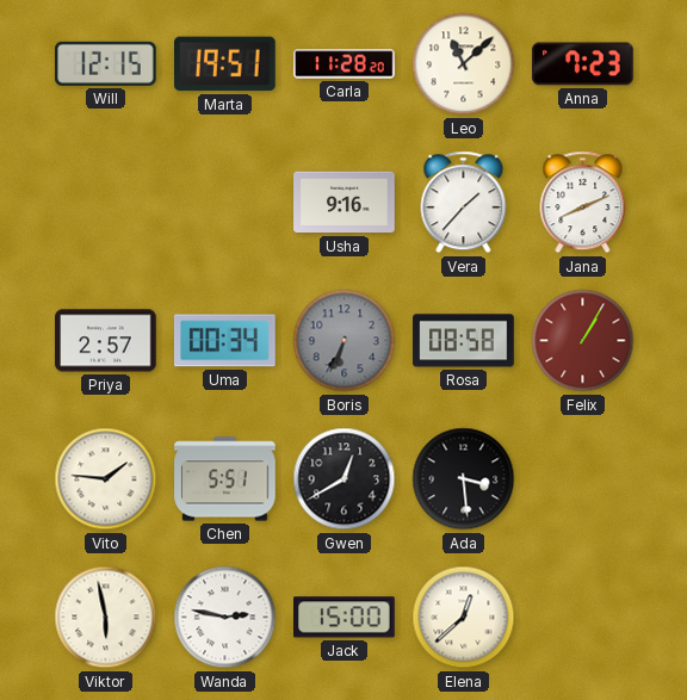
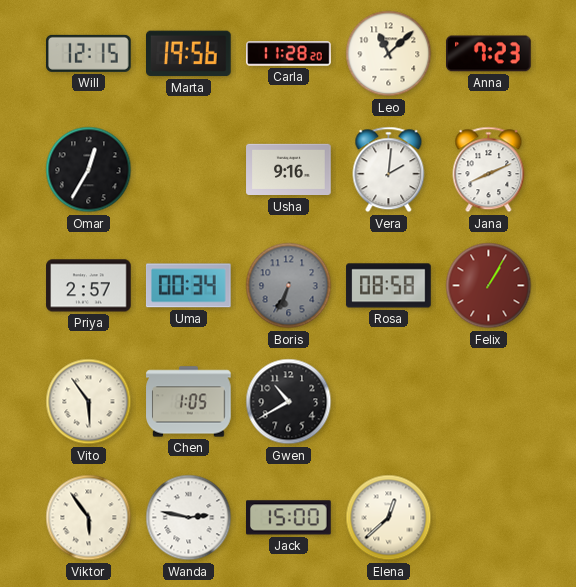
Marta: 19:51 -> 19:56 (189, 54)
Omar: none -> 12:35 (89, 170)
Vera: 1:37 -> 2:01 (389, 170)
Vito: 1:46 -> 5:54 (89, 402)
Chen: 5:51 -> 1:05 (189, 402)
Gwen: 12:40 -> 10:40 (289, 402)
Ada: 3:29 -> none (464, 479)
Viktor: 5:58 -> 5:54 (89, 518)
